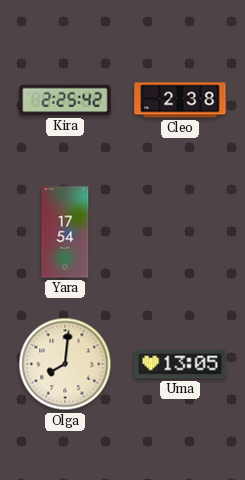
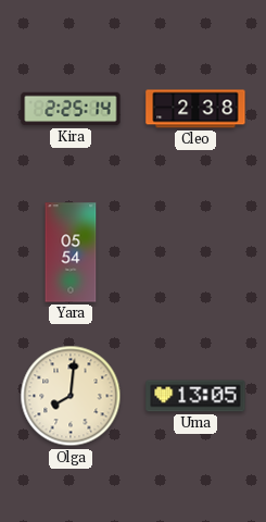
Kira: 2:25:42 -> 2:25:14 (71, 109)
Yara: 17:54 -> 05:54 (71, 252)
